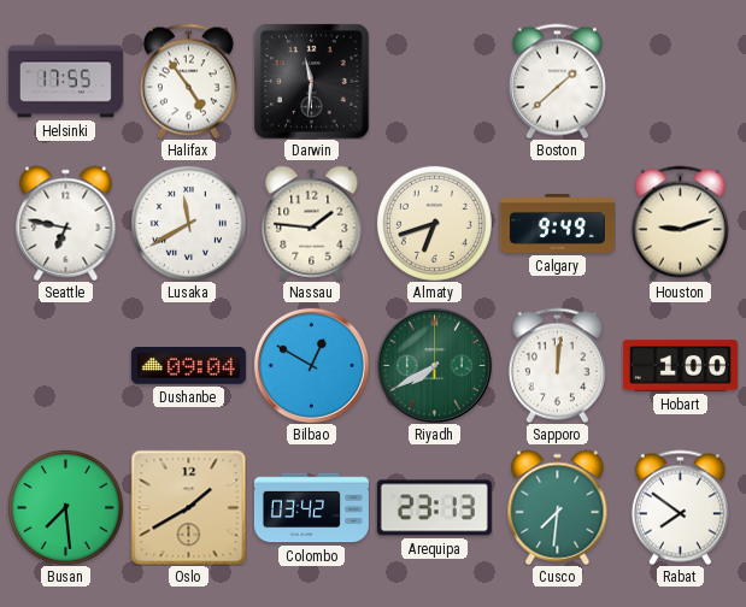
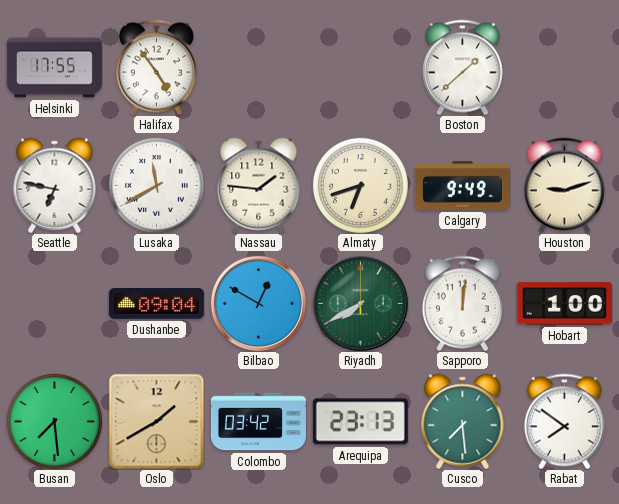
Darwin: 11:31 -> none (312, 82)
Cusco: 7:31 -> 7:29 (463, 421)
